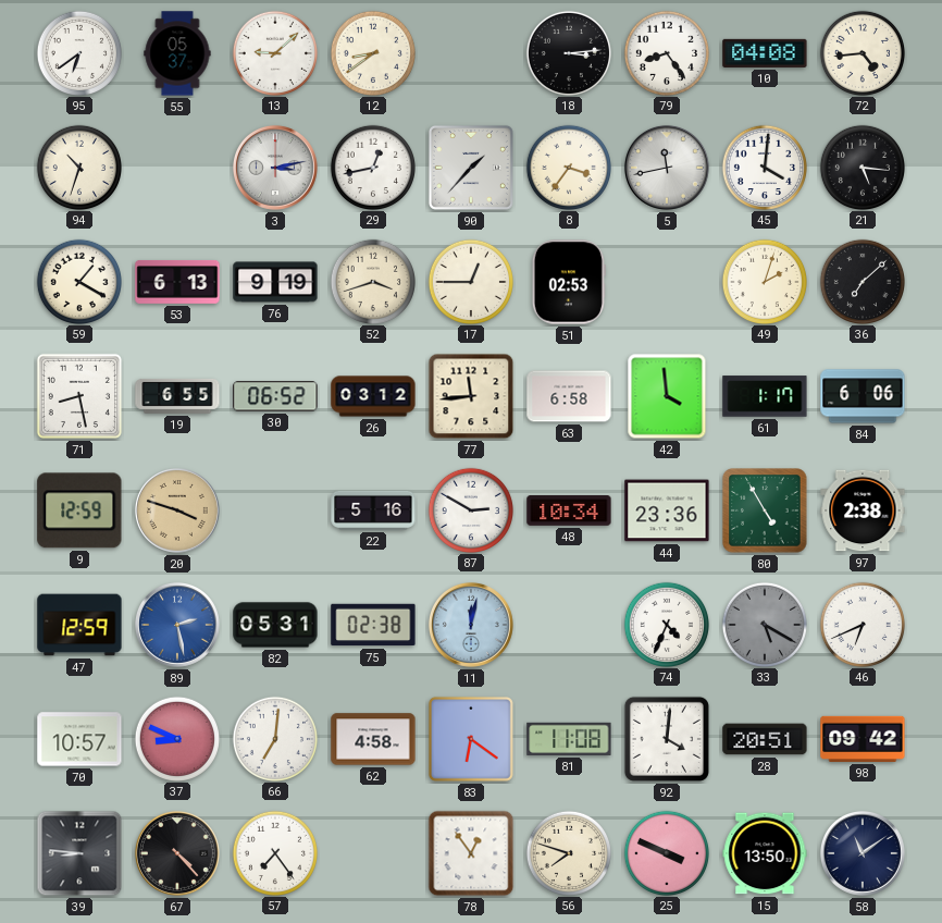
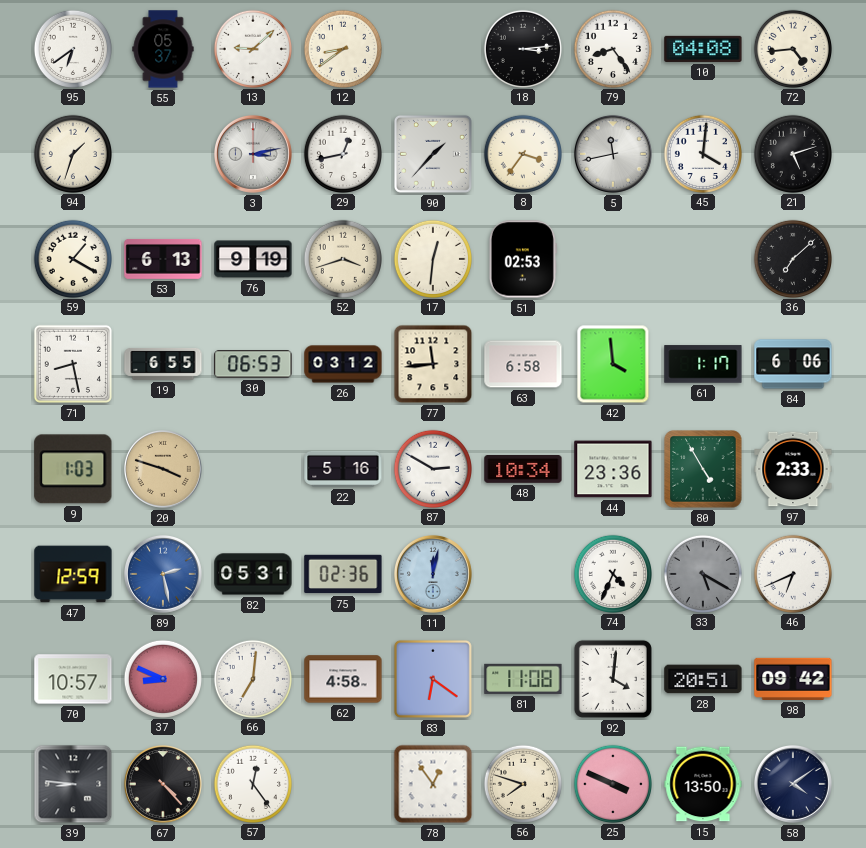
94: 10:33 -> 1:33 (72, 153)
21: 5:16 -> 5:12 (792, 153)
17: 12:45 -> 12:31 (432, 258)
49: 2:03 -> none (764, 281)
30: 06:52 -> 06:53 (253, 364)
9: 12:59 -> 1:03 (73, 469)
97: 2:38 -> 2:33 (793, 469)
75: 02:38 -> 02:36 (343, 574)
57: 7:24 -> 12:24 (252, 783)
58: 11:09 -> 4:09 (793, 784)
